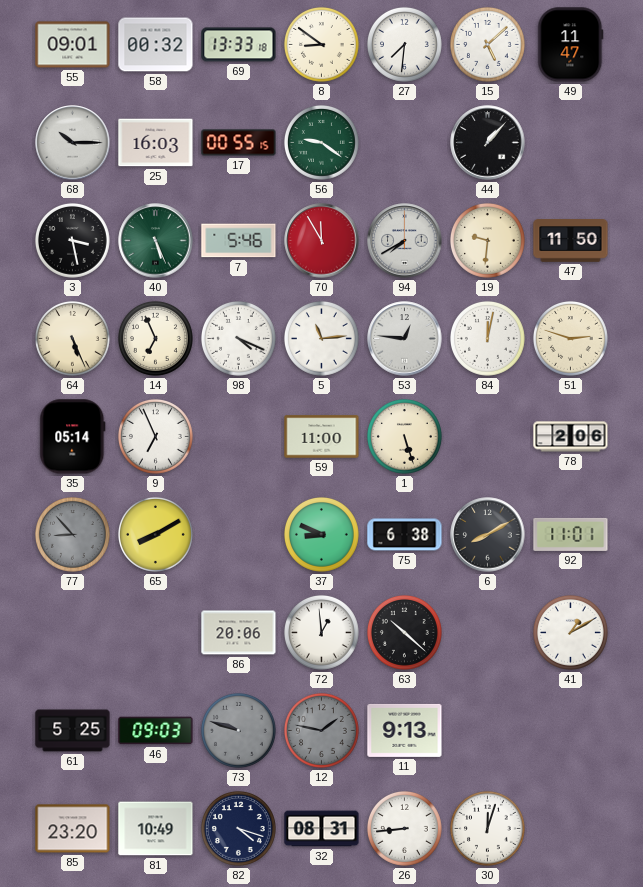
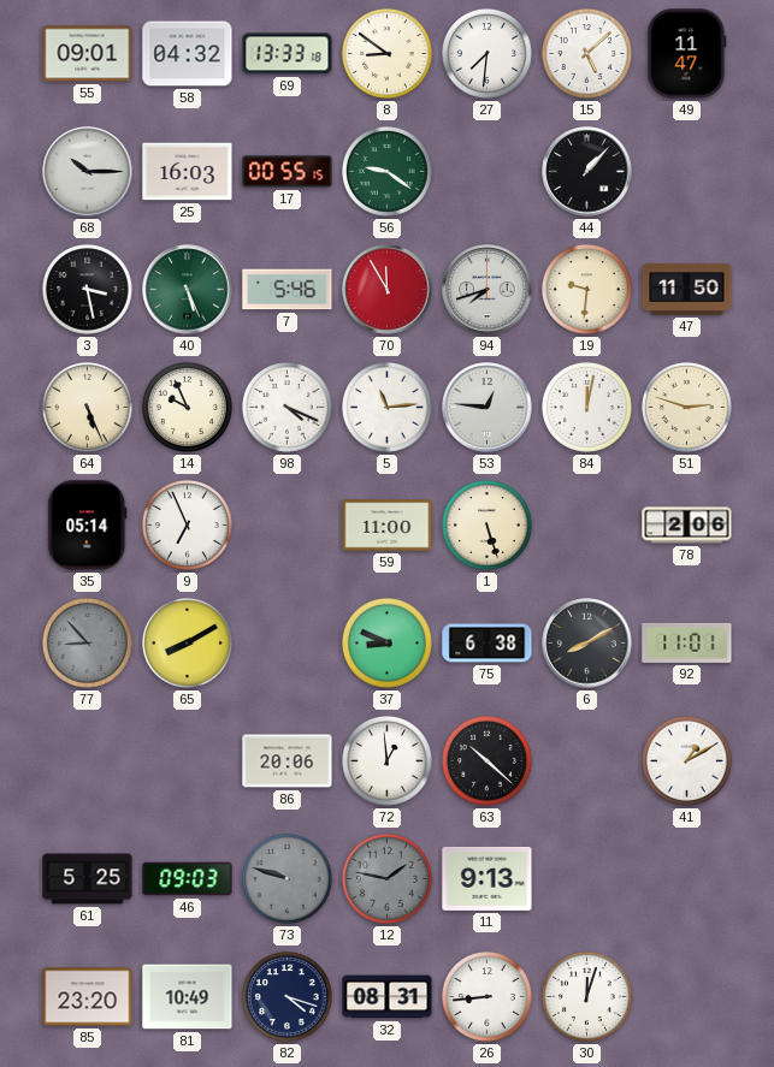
58: 00:32 -> 04:32 (188, 54)
94: 7:40 -> 7:42 (488, 290)
14: 6:56 -> 9:56 (187, 407)
